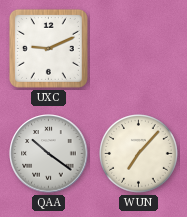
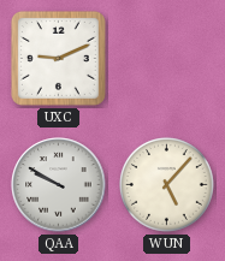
QAA: 10:21 -> 9:50 (59, 185)
WUN: 7:07 -> 5:07 (167, 185)
